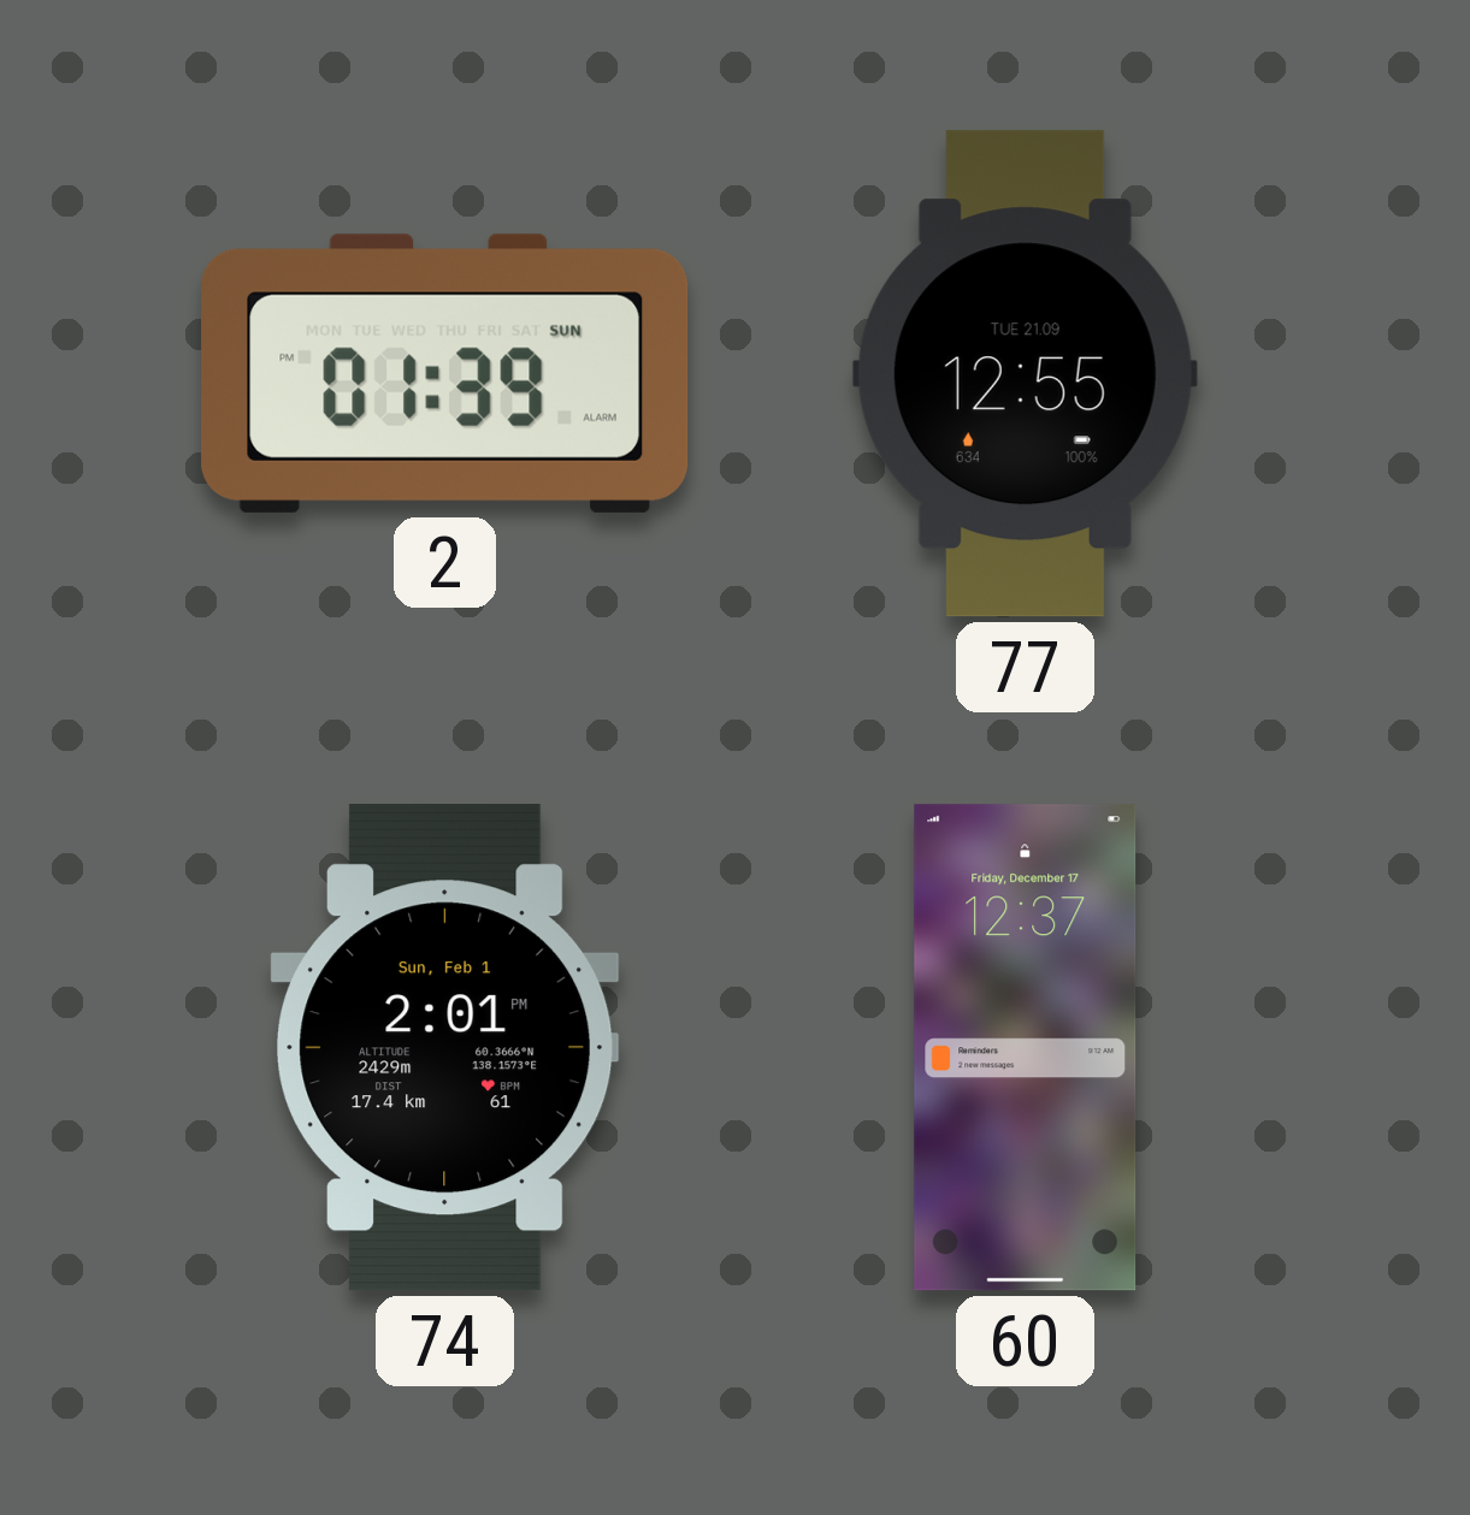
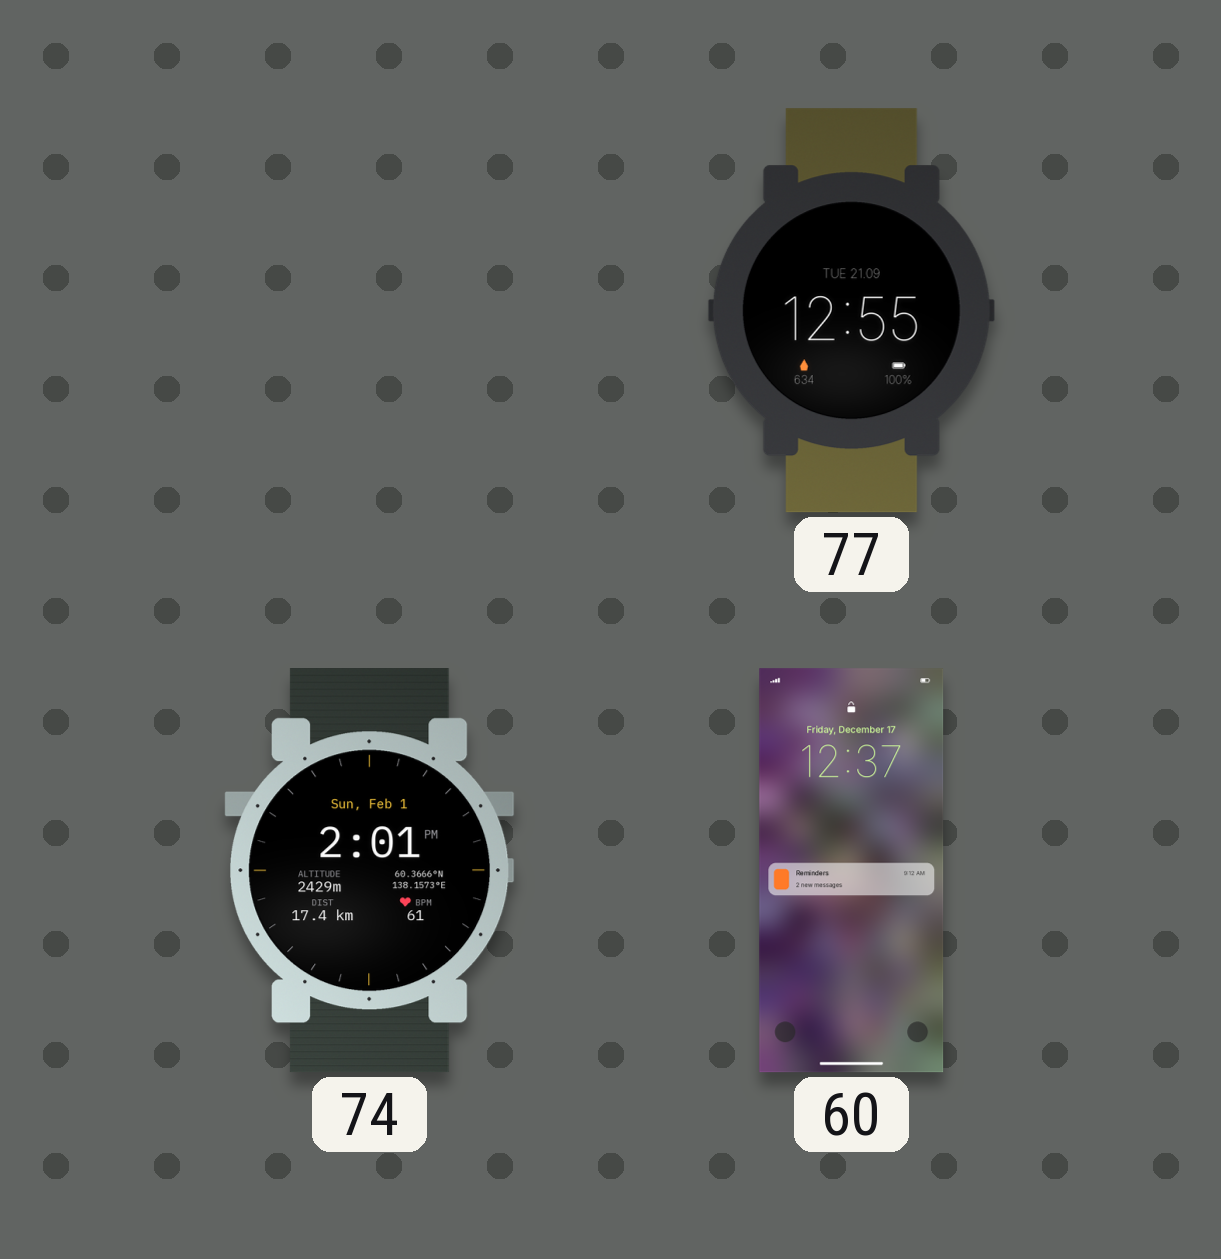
2: 01:39 -> none (445, 373)
